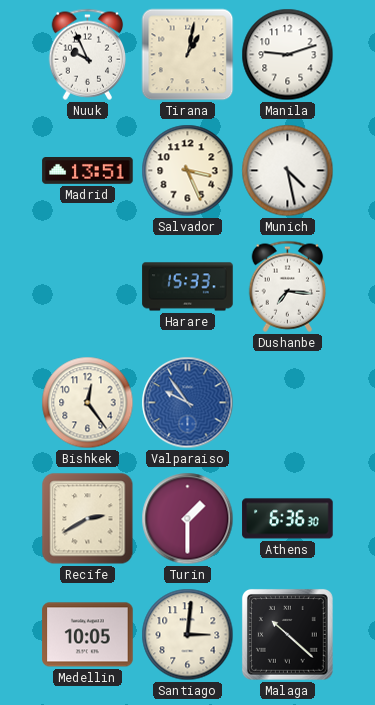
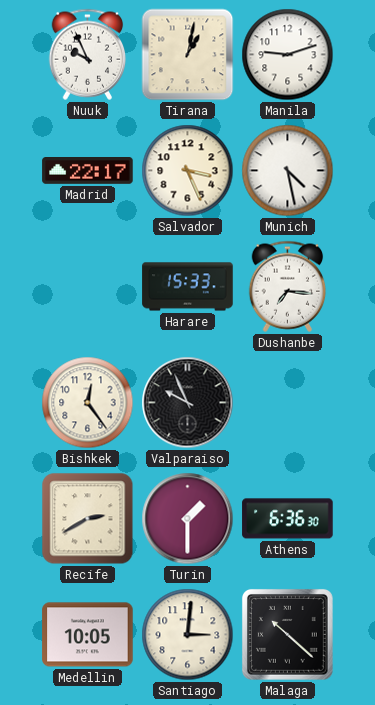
Madrid: 13:51 -> 22:17 (88, 171)
Valparaiso: 9:54 -> 9:56 (188, 403)
Valparaiso dial: blue -> black (188, 403)
